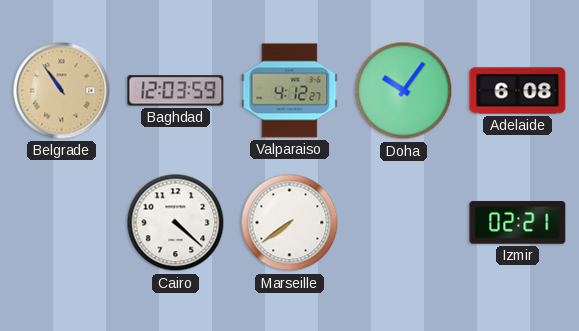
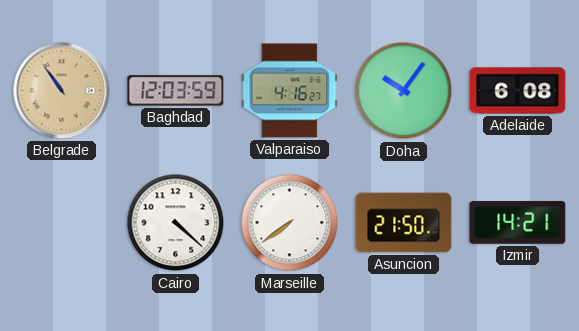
Valparaiso: 4:12 -> 4:16 (290, 91)
Asuncion: none -> 21:50 (404, 223)
Izmir: 02:21 -> 14:21 (518, 223)
